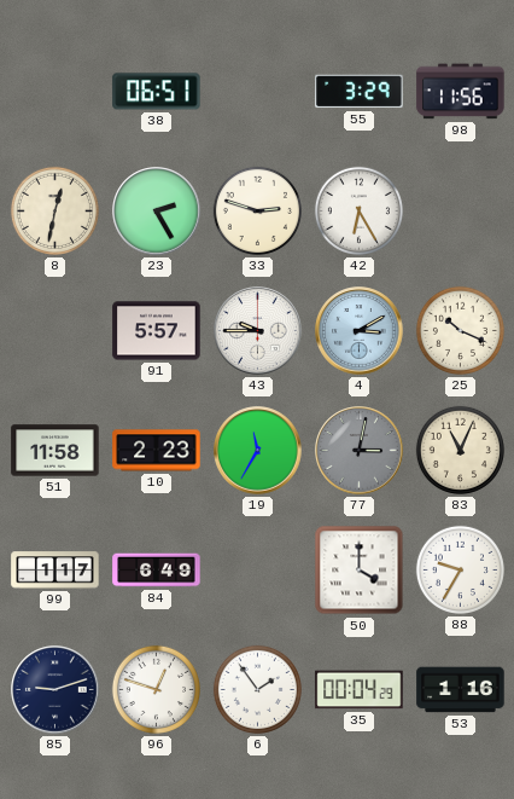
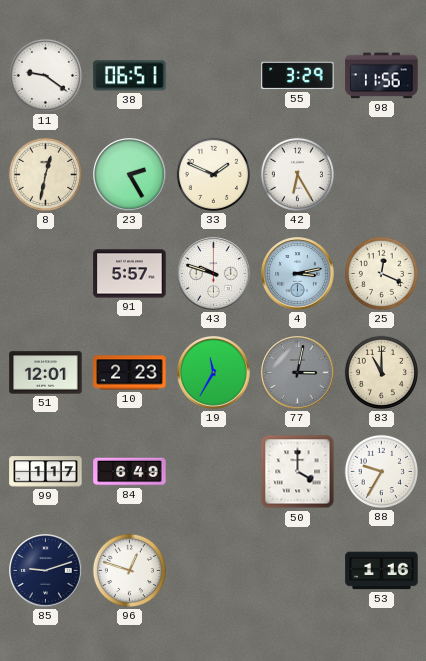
11: none -> 9:21 (45, 75)
33: 2:48 -> 1:49 (213, 174)
43: 9:45 -> 9:48 (214, 274)
4: 3:10 -> 3:13 (298, 274)
25: 10:19 -> 12:19 (381, 273)
51: 11:58 -> 12:01 (46, 373)
83: 11:04 -> 11:00 (381, 372)
6: 1:54 -> none (257, 689)
35: 00:04 -> none (360, 690)
